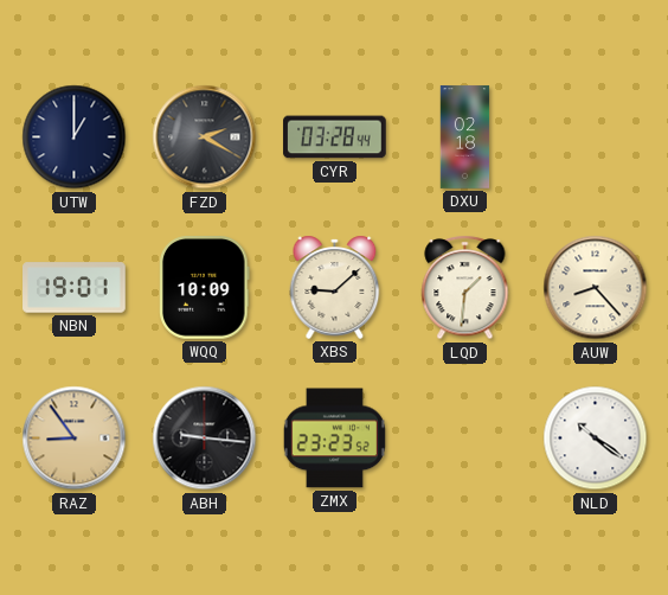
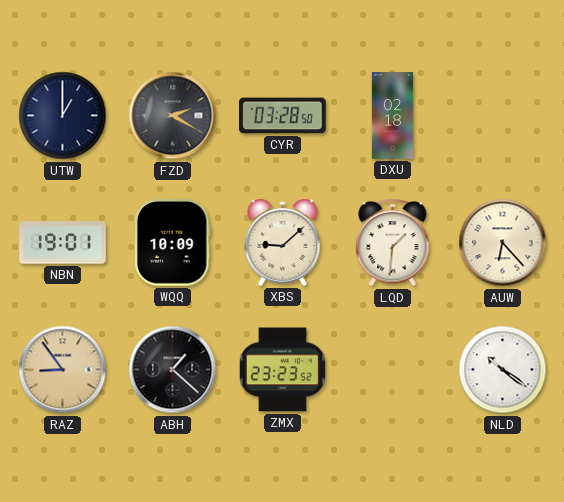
CYR: 03:28:44 -> 03:28:50 (283, 116)
AUW: 8:23 -> 6:23 (503, 243)
ABH: 9:16 -> 1:22 (173, 370)
